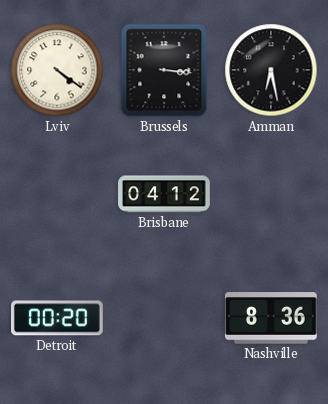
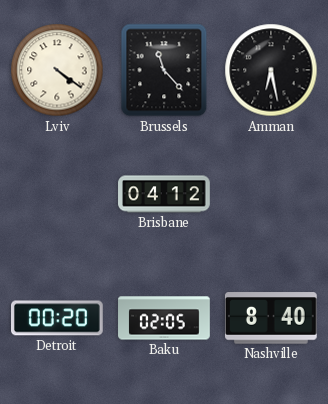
Brussels: 3:16 -> 11:23 (164, 70)
Baku: none -> 02:05 (164, 318)
Nashville: 8:36 -> 8:40 (271, 318)
